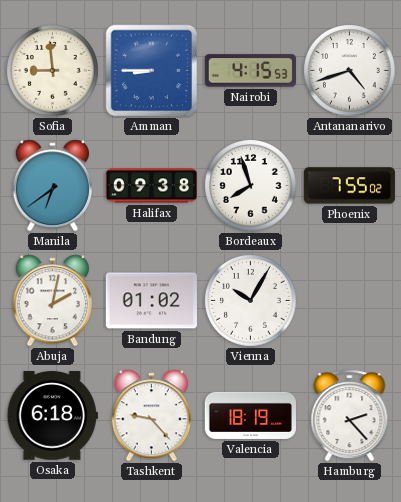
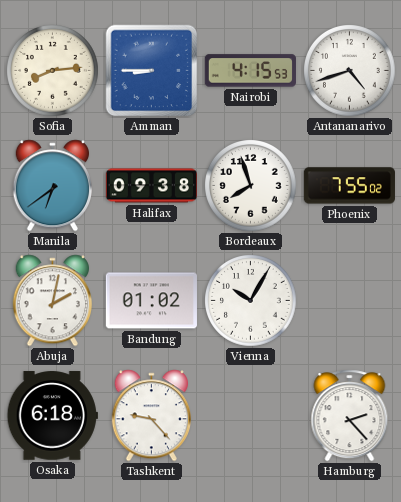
Sofia: 8:59 -> 8:14 (53, 71)
Valencia: 18:19 -> none (250, 415)
